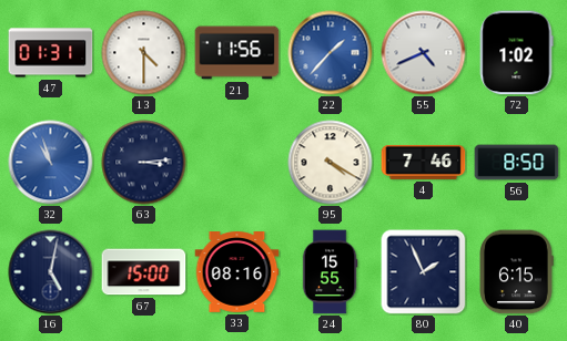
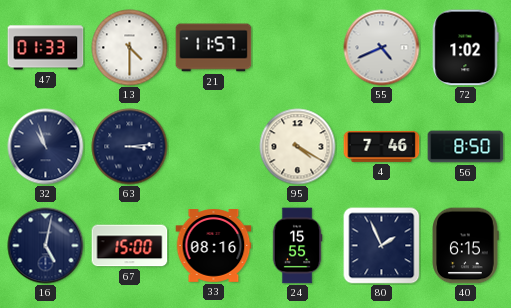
47: 01:31 -> 01:33 (46, 48)
21: 11:56 -> 11:57 (214, 48)
22: 1:37 -> none (331, 53)
32 dial: blue -> navy (46, 147)
